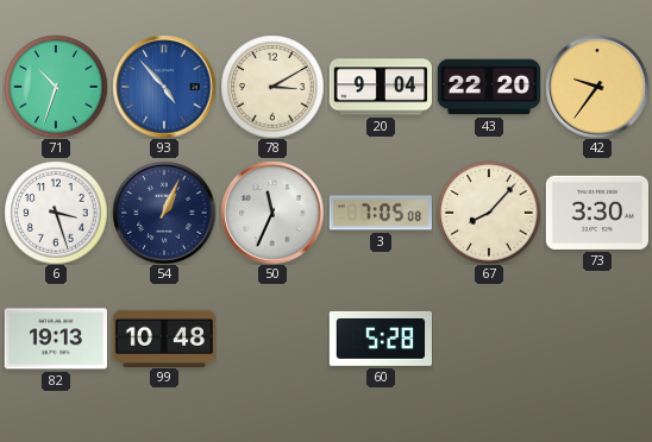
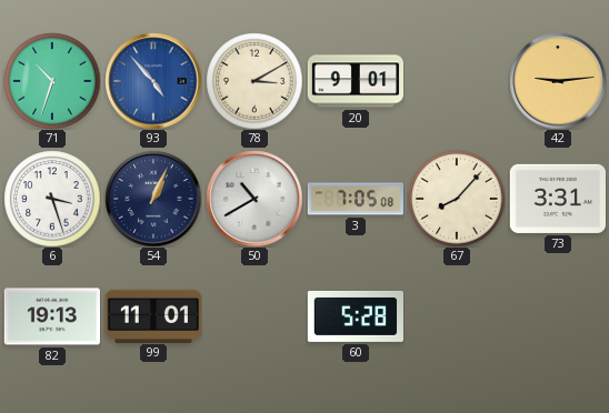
20: 9:04 -> 9:01 (355, 81)
43: 22:20 -> none (489, 87)
42: 9:36 -> 9:14 (558, 81)
50: 11:34 -> 10:40 (254, 199)
73: 3:30 -> 3:31 (557, 199)
99: 10:48 -> 11:01 (152, 315)
